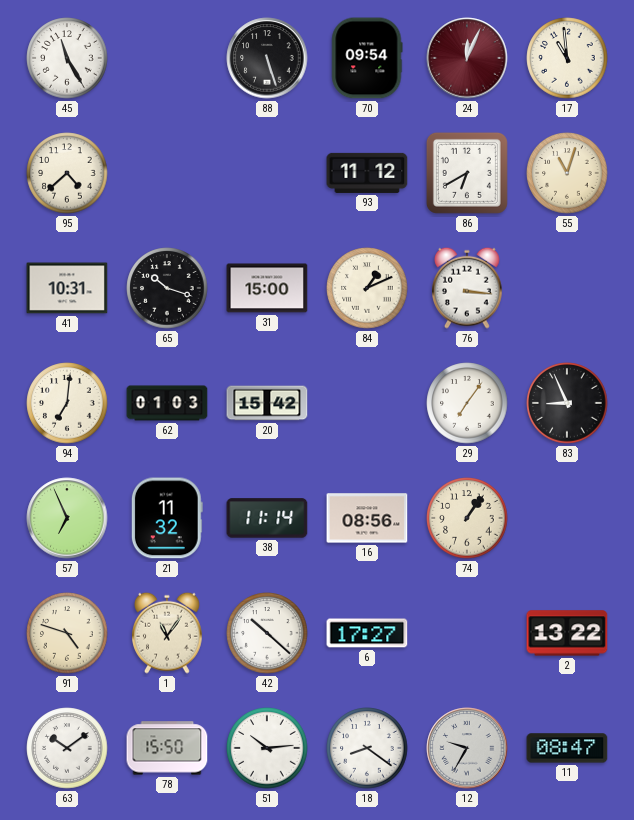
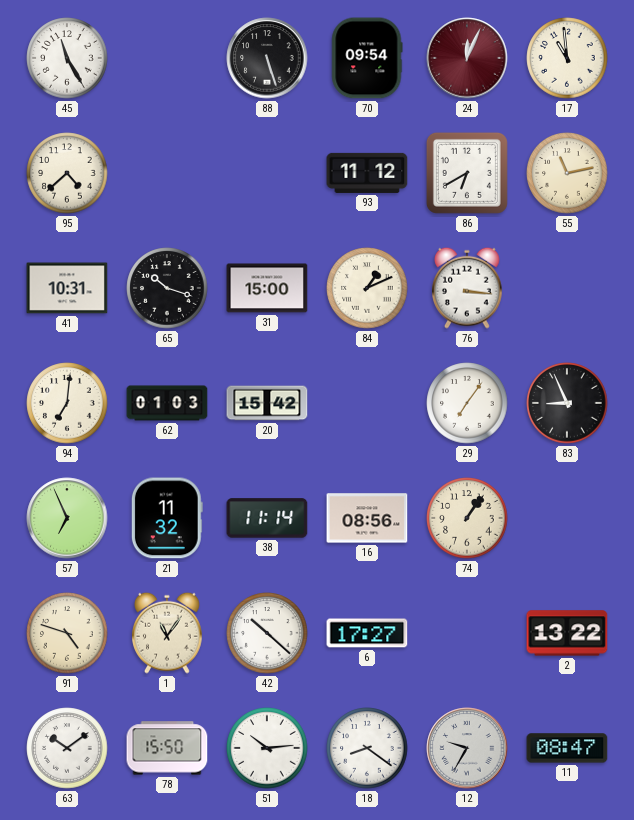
55: 11:03 -> 11:13 (567, 173)
